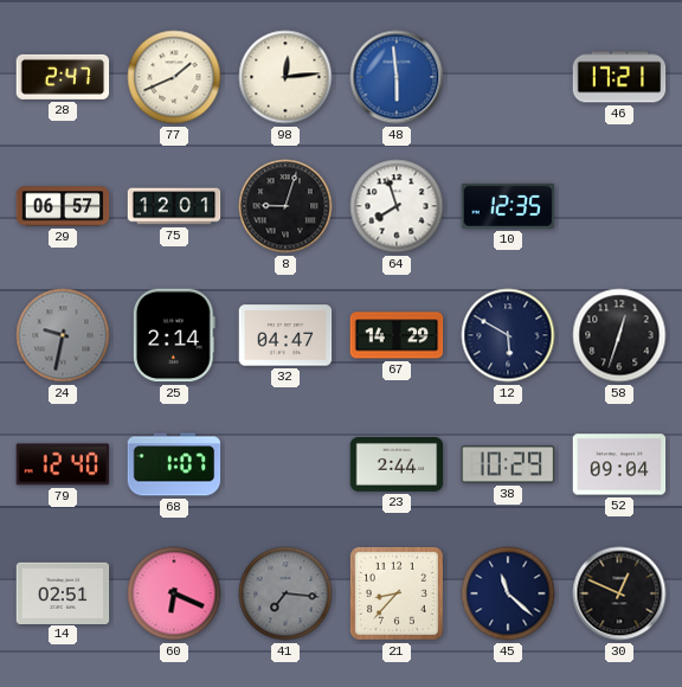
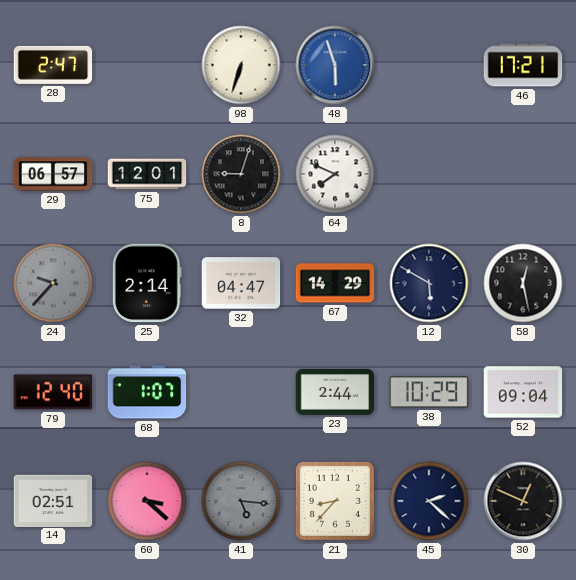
77: 1:41 -> none (174, 77)
98: 12:14 -> 6:33 (241, 65)
48: 5:59 -> 5:57 (335, 65)
64: 7:57 -> 7:49 (335, 174)
10: 12:35 -> none (508, 206)
24: 9:32 -> 9:37 (53, 283)
58: 12:33 -> 12:28 (523, 283)
60: 6:19 -> 3:22 (147, 501)
41: 7:16 -> 5:16 (241, 501)
45: 11:22 -> 2:22 (429, 501)
